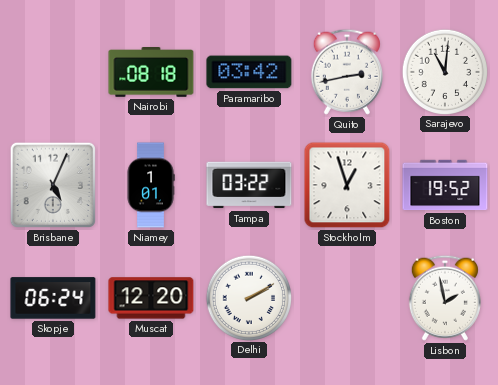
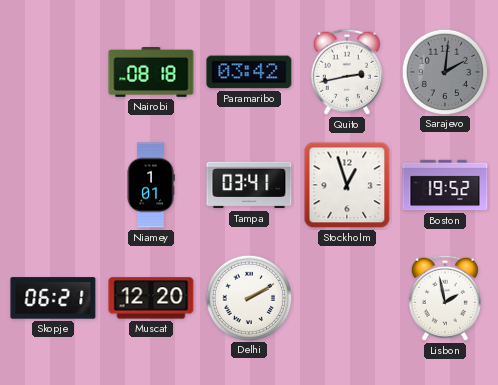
Sarajevo: 11:01 -> 2:01 (444, 71)
Sarajevo dial: white -> grey (444, 71)
Brisbane: 5:04 -> none (53, 185)
Tampa: 03:22 -> 03:41 (249, 185)
Skopje: 06:24 -> 06:21 (53, 298)
